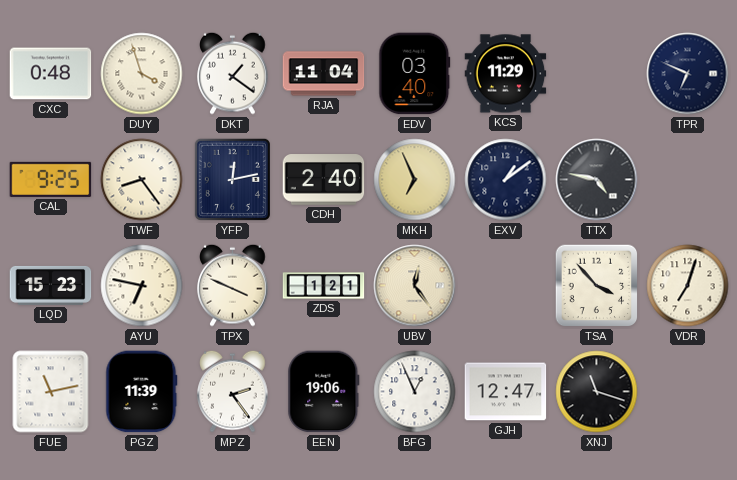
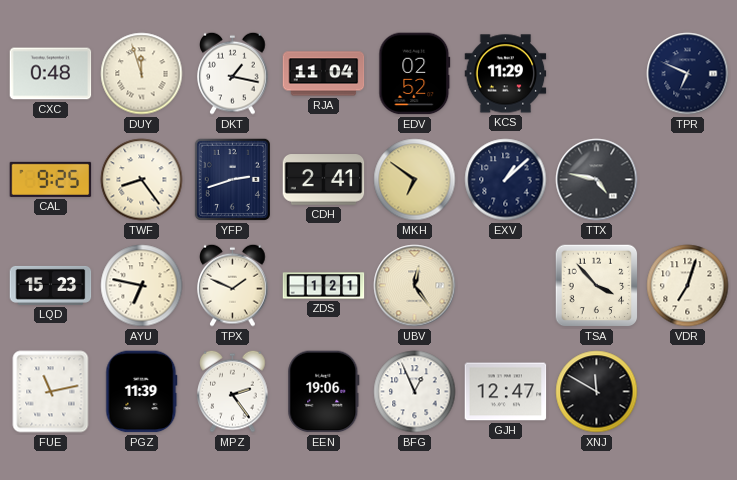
DUY: 3:57 -> 11:57 (142, 74)
DKT: 1:21 -> 1:17 (233, 73)
EDV: 03:40 -> 02:52 (415, 74)
YFP: 12:13 -> 2:42 (232, 179)
CDH: 2:40 -> 2:41 (324, 180)
MKH: 6:56 -> 6:51 (415, 180)
EXV: 1:09 -> 1:08 (506, 180)
TPX: 3:49 -> 1:49 (233, 285)
XNJ: 11:18 -> 11:50 (597, 392)
